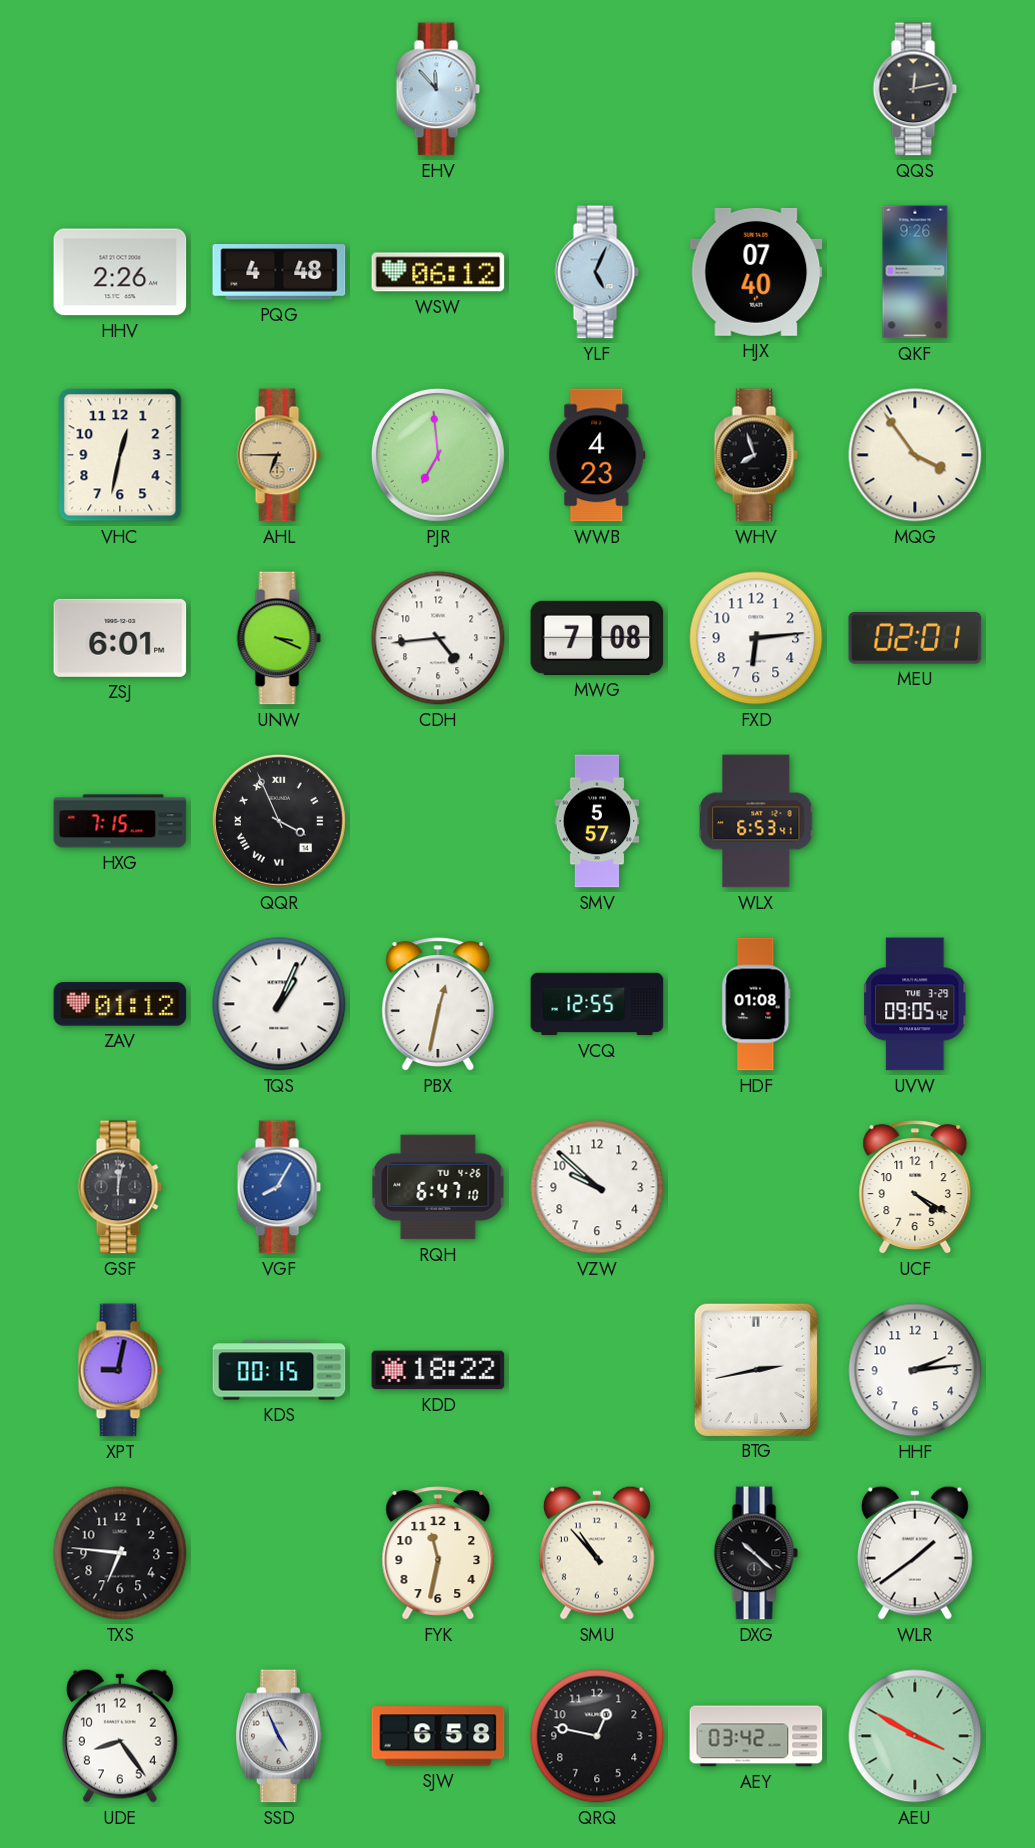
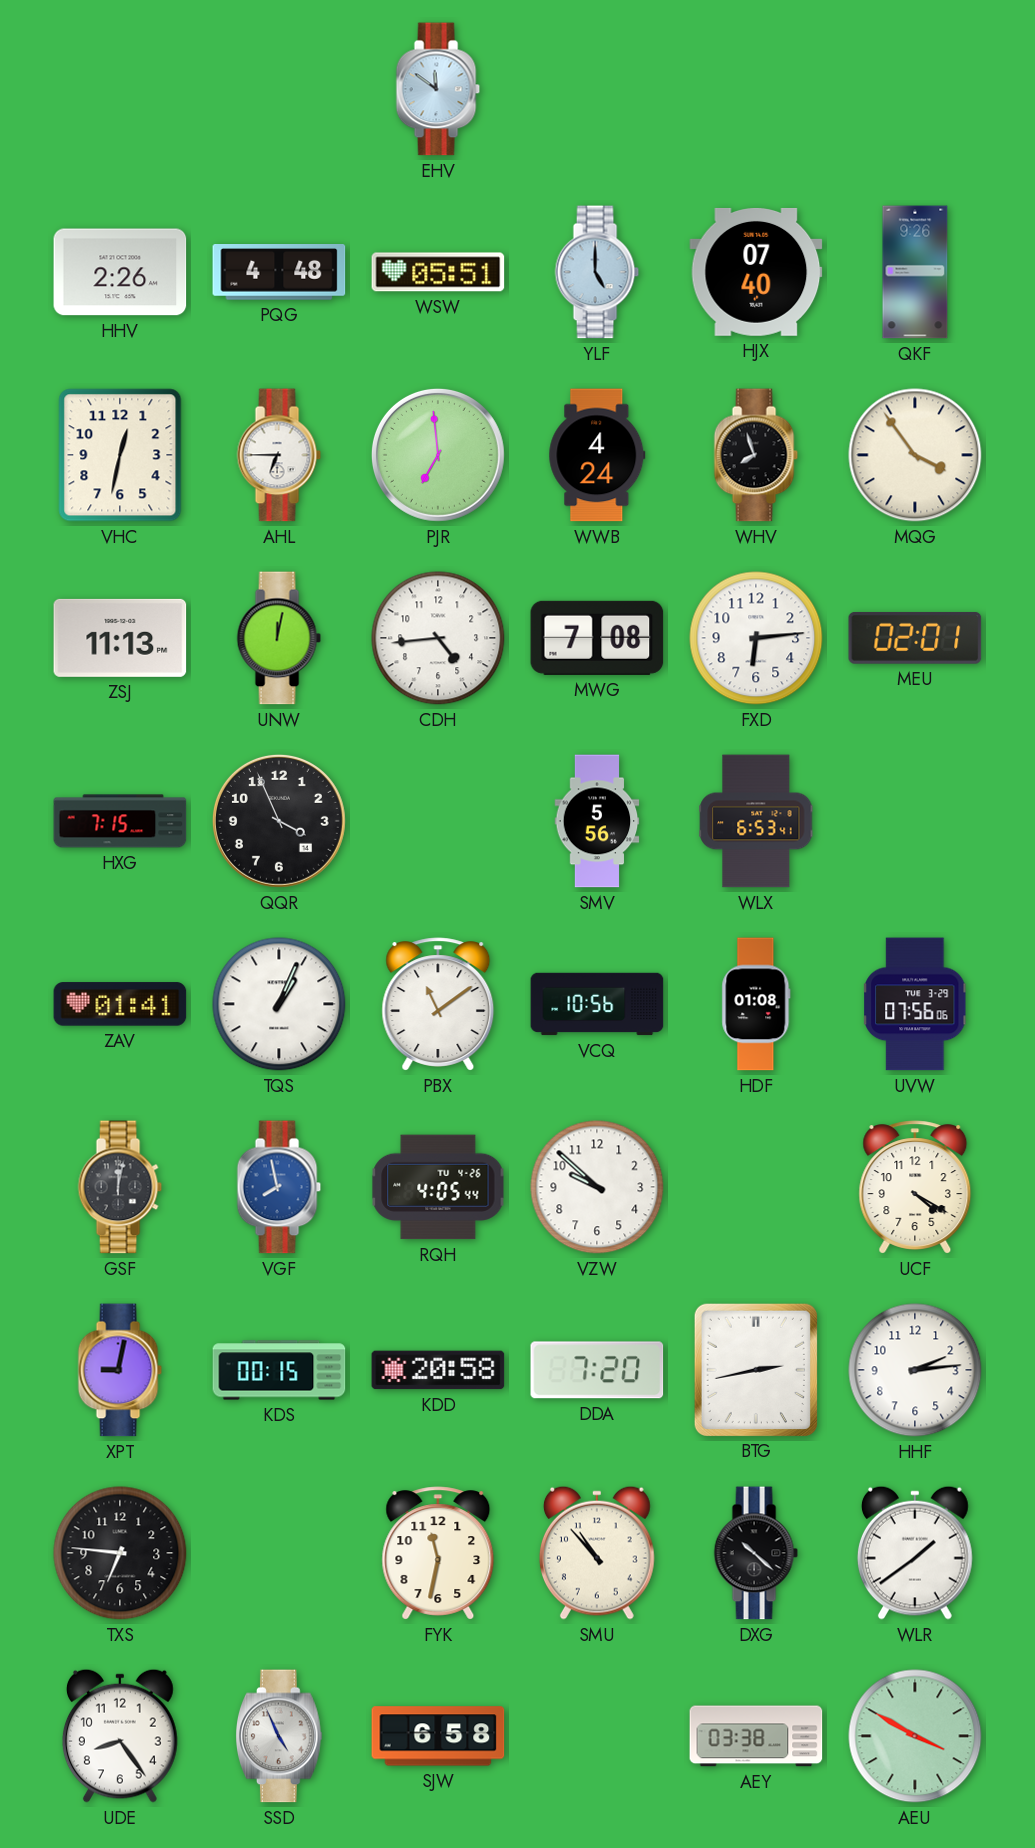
EHV: 11:53 -> 11:51 (438, 89)
QQS: 12:13 -> none (915, 89)
WSW: 06:12 -> 05:51 (438, 272)
YLF: 5:04 -> 5:00 (597, 272)
AHL dial: champagne -> white (279, 455)
WWB: 4:23 -> 4:24 (597, 455)
ZSJ: 6:01 -> 11:13 (120, 638)
UNW: 3:19 -> 12:02 (279, 638)
QQR numerals: Roman -> Arabic (279, 821)
SMV: 5:57 -> 5:56 (597, 821)
ZAV: 01:12 -> 01:41 (120, 1004)
PBX: 12:32 -> 11:09 (438, 1004)
VCQ: 12:55 -> 10:56 (597, 1004)
UVW: 09:05 -> 07:56 (916, 1004)
VGF: 8:05 -> 7:58 (279, 1187)
RQH: 6:47 -> 4:05 (438, 1187)
KDD: 18:22 -> 20:58 (438, 1370)
DDA: none -> 7:20 (597, 1370)
QRQ: 12:47 -> none (597, 1736)
AEY: 03:42 -> 03:38 (756, 1736)
